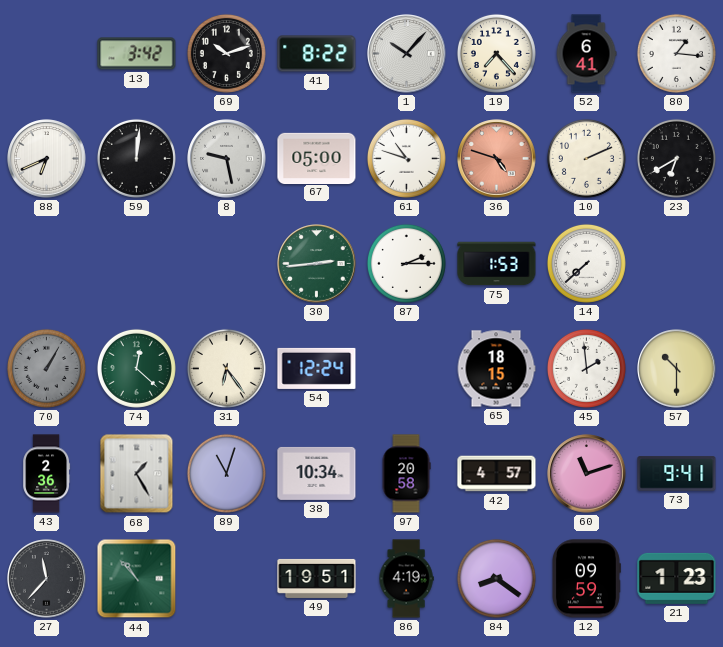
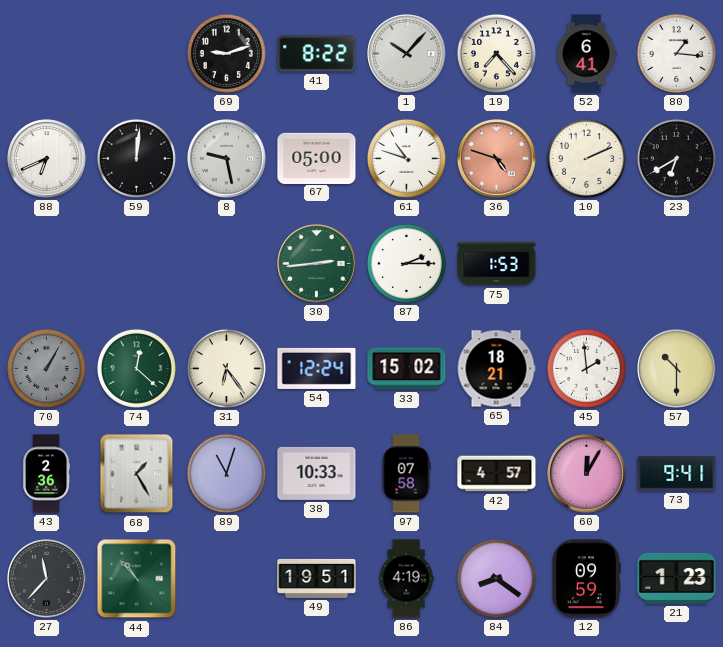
13: 3:42 -> none (137, 54)
69: 10:12 -> 9:12 (226, 53)
14: 7:38 -> none (586, 263)
33: none -> 15:02 (407, 369)
65: 18:15 -> 18:21 (496, 369)
38: 10:34 -> 10:33 (317, 473)
97: 20:58 -> 07:58 (406, 474)
60: 11:12 -> 12:05 (587, 474)
